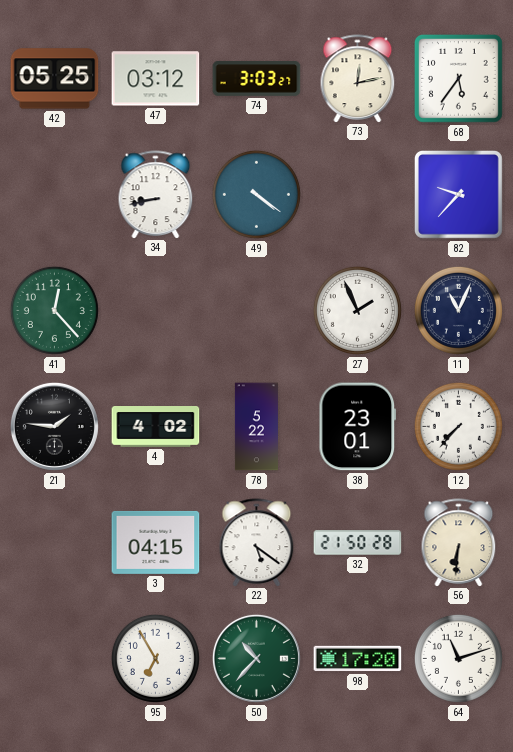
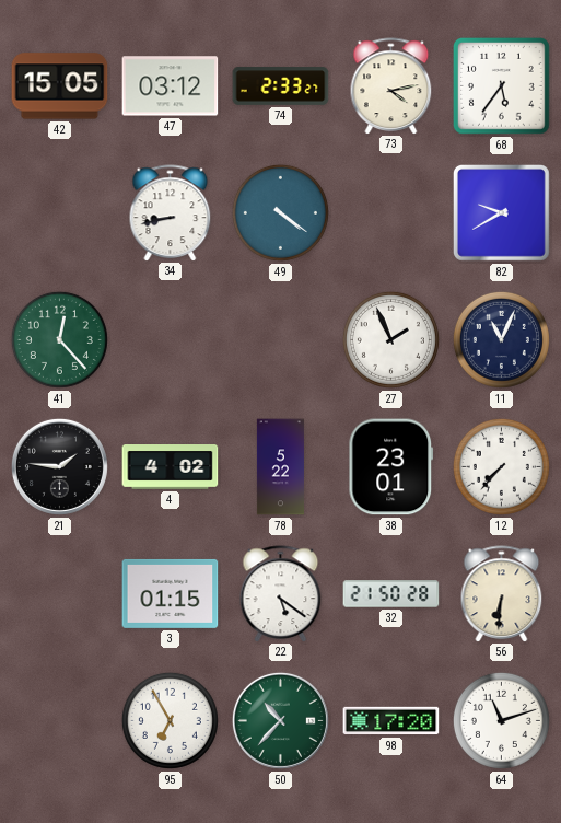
42: 05:25 -> 15:05 (60, 86)
74: 3:03 -> 2:33 (281, 86)
73: 12:13 -> 4:13 (391, 85)
82: 9:37 -> 9:40 (502, 213)
3: 04:15 -> 01:15 (171, 593)
